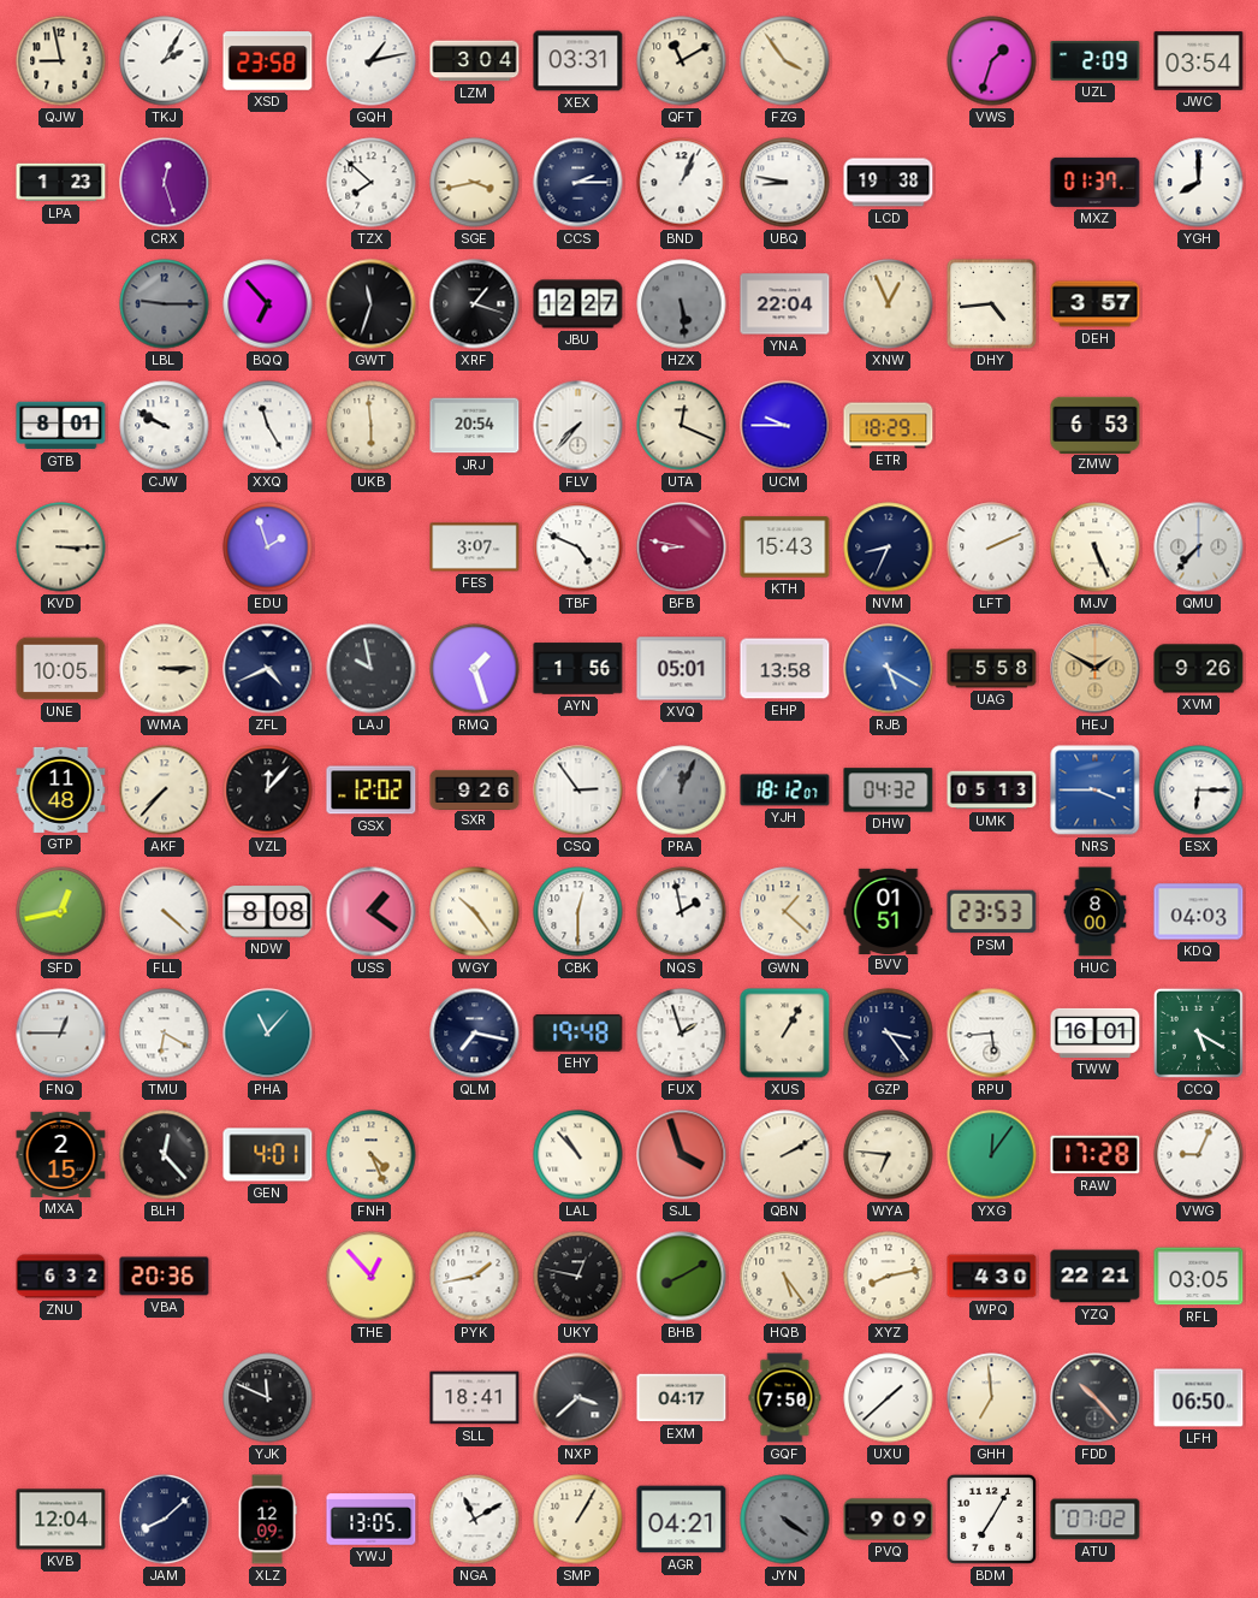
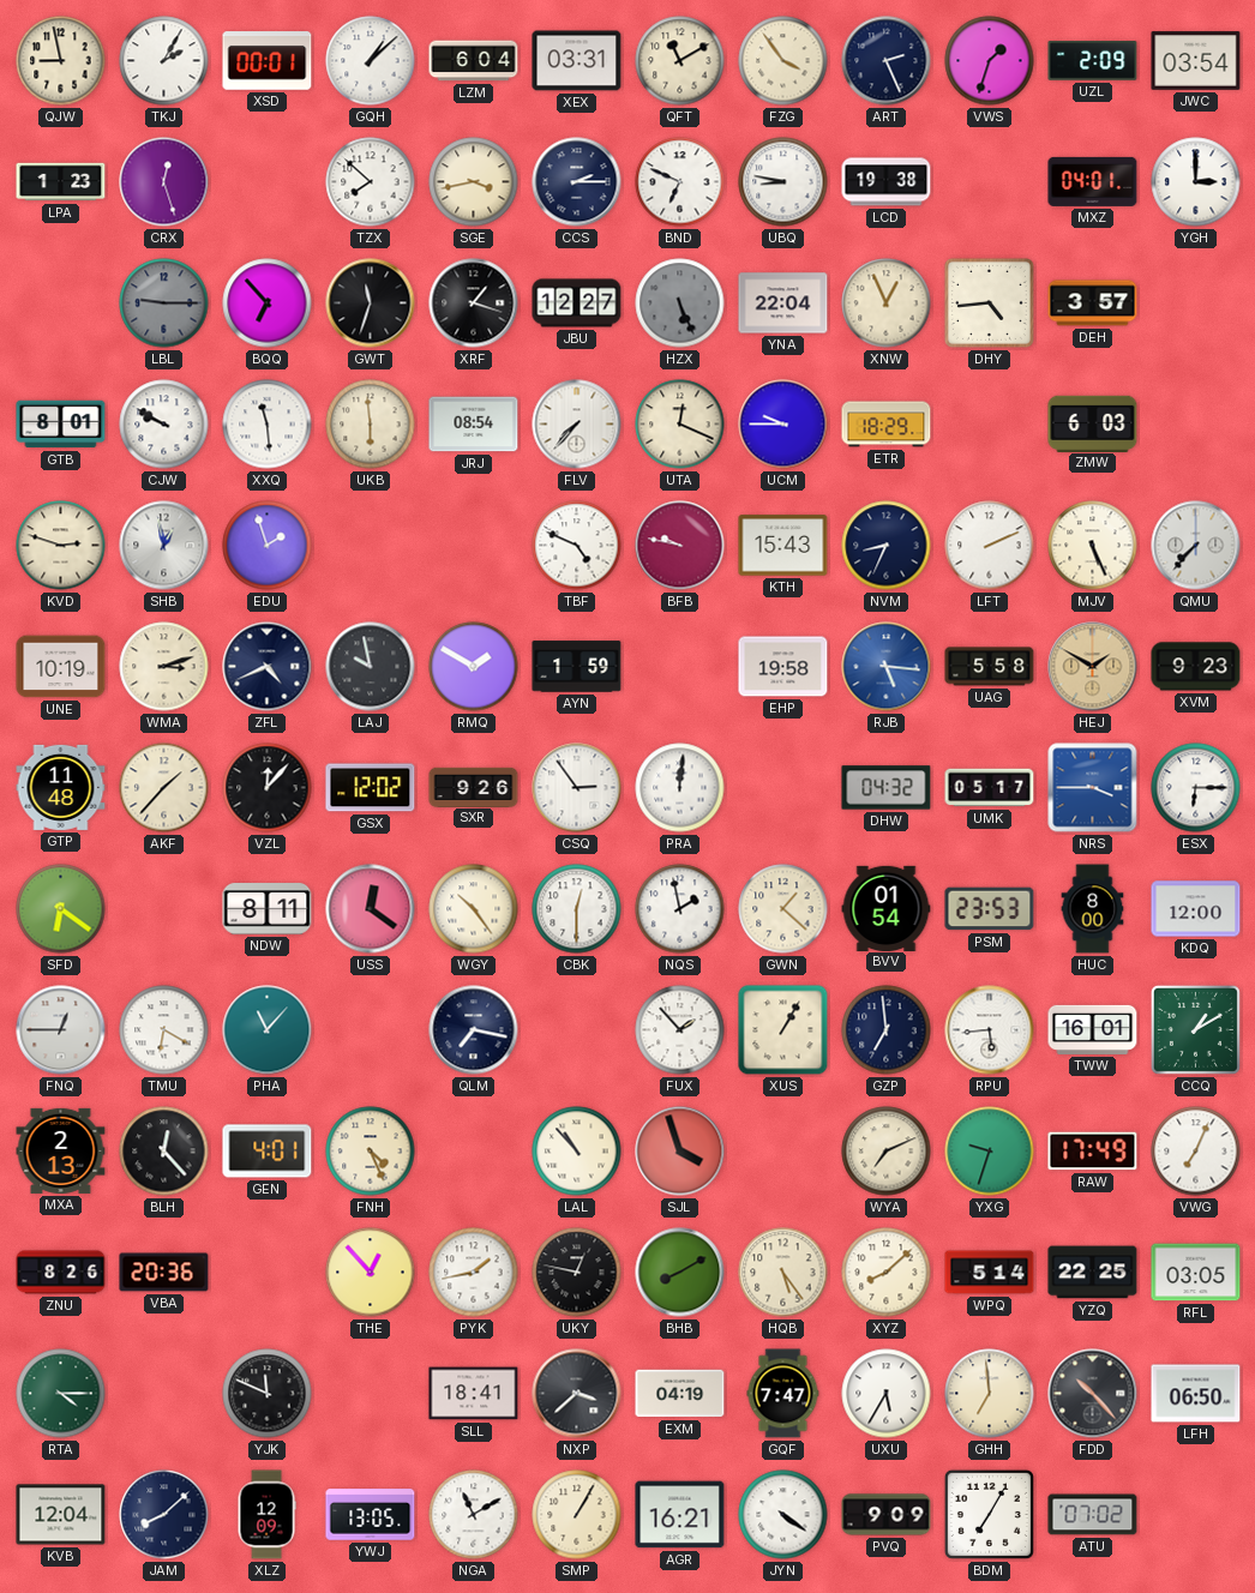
XSD: 23:58 -> 00:01 (268, 61)
GQH: 1:13 -> 1:08 (371, 61)
LZM: 3:04 -> 6:04 (474, 61)
ART: none -> 2:26 (887, 61)
BND: 1:04 -> 6:49 (680, 182)
MXZ: 01:37 -> 04:01 (1093, 181)
YGH: 8:00 -> 3:00 (1196, 182)
HZX: 5:29 -> 5:26 (680, 303)
XXQ: 11:25 -> 11:29 (268, 425)
JRJ: 20:54 -> 08:54 (474, 425)
ZMW: 6:53 -> 6:03 (1093, 423)
KVD: 3:15 -> 2:48 (61, 546)
SHB: none -> 12:58 (164, 546)
FES: 3:07 -> none (475, 548)
BFB: 8:47 -> 9:47 (680, 546)
UNE: 10:05 -> 10:19 (61, 667)
WMA: 3:15 -> 3:12 (164, 667)
RMQ: 1:27 -> 1:50 (474, 667)
AYN: 1:56 -> 1:59 (577, 667)
XVQ: 05:01 -> none (682, 669)
EHP: 13:58 -> 19:58 (783, 667)
RJB: 5:20 -> 5:16 (887, 667)
XVM: 9:26 -> 9:23 (1196, 667)
AKF: 7:37 -> 1:37 (164, 788)
PRA: 12:04 -> 12:01 (680, 788)
PRA dial: grey -> white (680, 788)
YJH: 18:12 -> none (785, 791)
UMK: 05:13 -> 05:17 (990, 788)
SFD: 12:43 -> 6:21 (61, 909)
FLL: 4:22 -> none (165, 912)
NDW: 8:08 -> 8:11 (268, 909)
USS: 1:21 -> 12:21 (371, 909)
BVV: 01:51 -> 01:54 (887, 908)
KDQ: 04:03 -> 12:00 (1196, 909)
EHY: 19:48 -> none (578, 1034)
FUX: 1:57 -> 1:53 (680, 1030)
GZP: 3:24 -> 6:59 (887, 1030)
CCQ: 5:20 -> 1:10 (1195, 1029)
MXA: 2:15 -> 2:13 (61, 1150)
QBN: 2:10 -> none (785, 1155)
WYA: 6:46 -> 7:11 (887, 1152)
YXG: 12:06 -> 9:33 (990, 1152)
RAW: 17:28 -> 17:49 (1093, 1152)
VWG: 9:04 -> 7:04 (1196, 1152)
ZNU: 6:32 -> 8:26 (61, 1273)
XYZ: 8:13 -> 8:08 (887, 1273)
WPQ: 4:30 -> 5:14 (990, 1273)
YZQ: 22:21 -> 22:25 (1093, 1273)
RTA: none -> 4:15 (61, 1394)
EXM: 04:17 -> 04:19 (680, 1394)
GQF: 7:50 -> 7:47 (783, 1394)
UXU: 1:38 -> 5:35 (887, 1394)
AGR: 04:21 -> 16:21 (680, 1515)
JYN dial: grey -> white (783, 1515)
